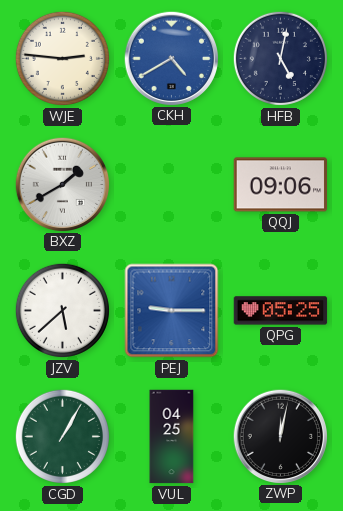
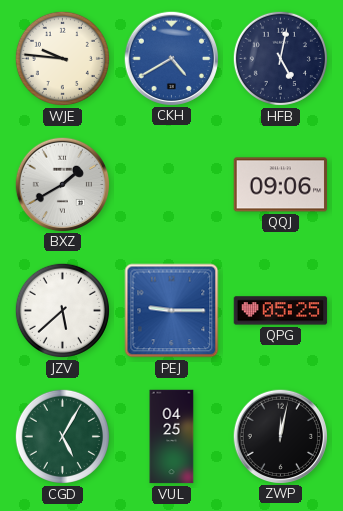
WJE: 2:46 -> 9:46 (62, 58)
CGD: 1:05 -> 5:05 (62, 436)
